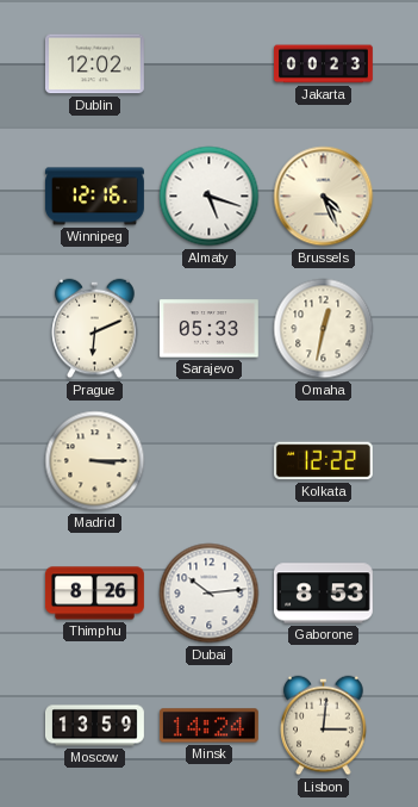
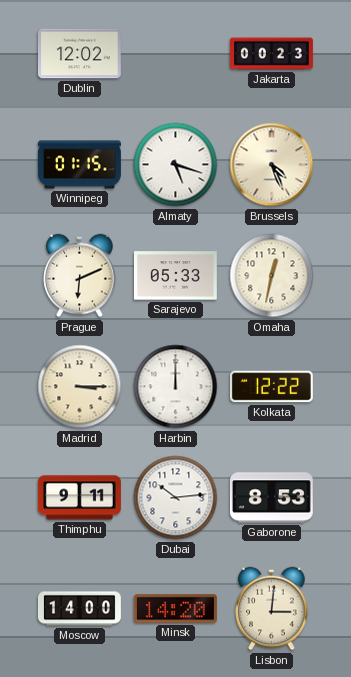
Winnipeg: 12:16 -> 01:15 (79, 165)
Harbin: none -> 12:00 (176, 387)
Thimphu: 8:26 -> 9:11 (79, 498)
Moscow: 13:59 -> 14:00 (79, 609)
Minsk: 14:24 -> 14:20 (175, 609)
